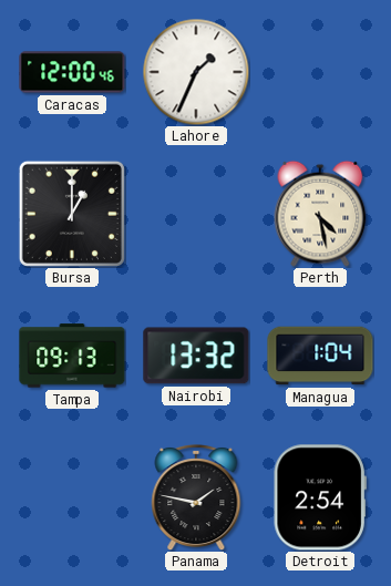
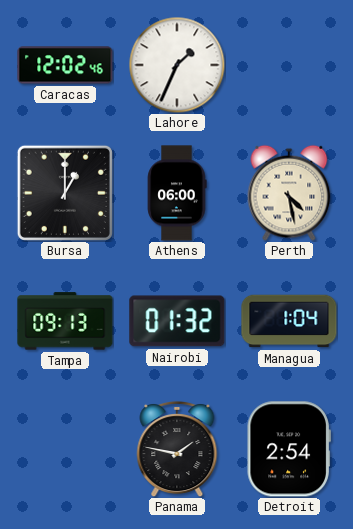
Caracas: 12:00 -> 12:02 (65, 65)
Athens: none -> 06:00 (177, 193)
Nairobi: 13:32 -> 01:32 (177, 321)
